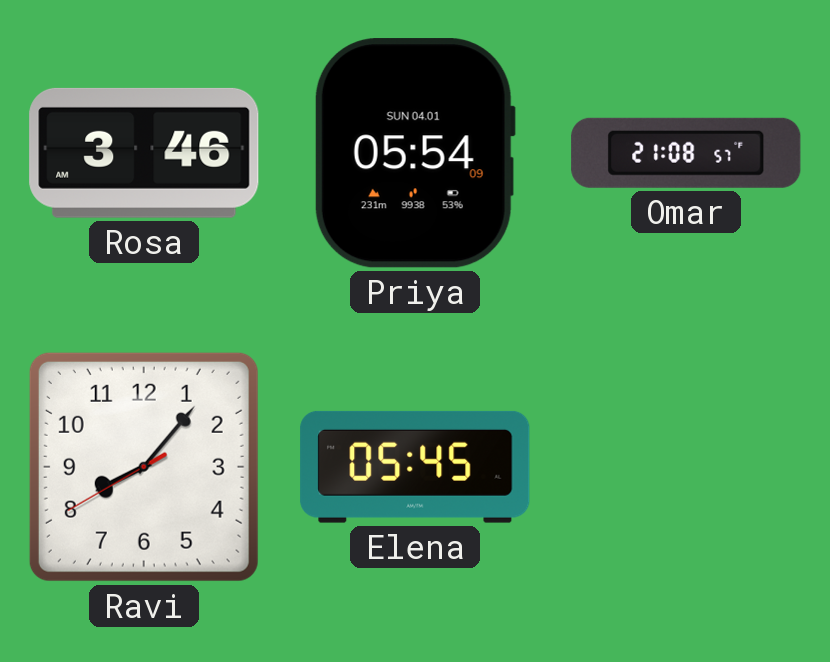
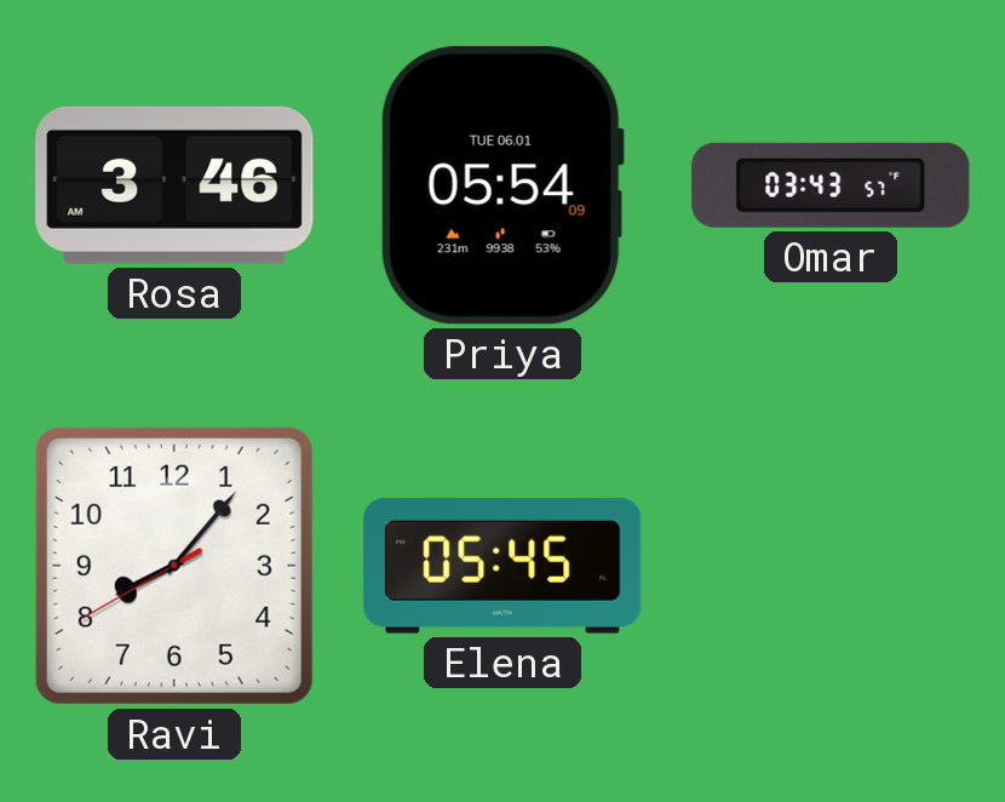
Priya date: SUN 04.01 -> TUE 06.01 (502, 185)
Omar: 21:08 -> 03:43 (831, 185)
